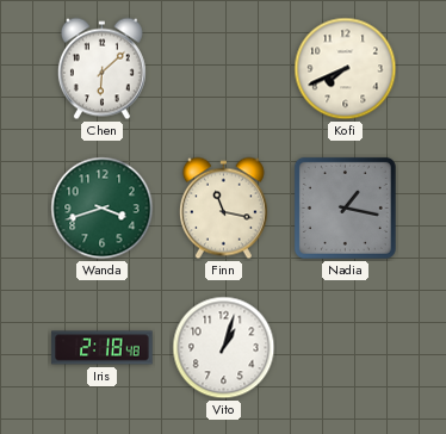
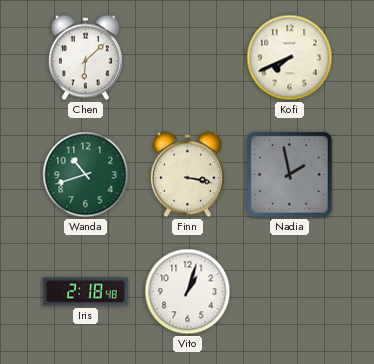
Wanda: 3:42 -> 10:42 (86, 175)
Finn: 11:17 -> 3:17 (187, 175)
Nadia: 1:17 -> 1:58 (289, 174)
